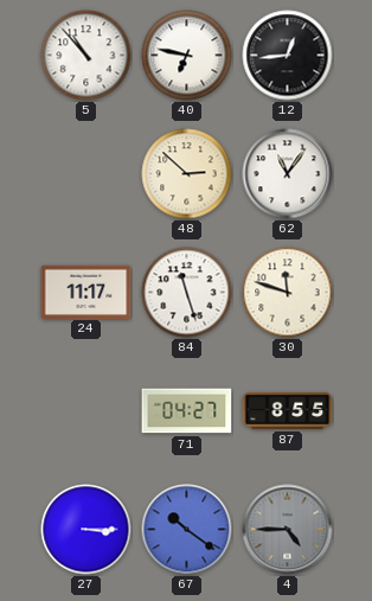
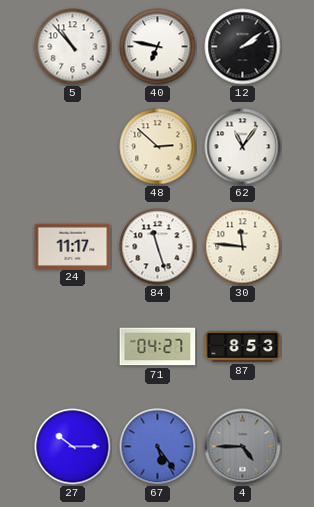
12: 12:44 -> 2:09 (243, 47)
30: 11:48 -> 11:46 (243, 247)
87: 8:55 -> 8:53 (243, 346)
27: 3:15 -> 10:15 (73, 447)
67: 10:21 -> 5:24 (158, 447)
